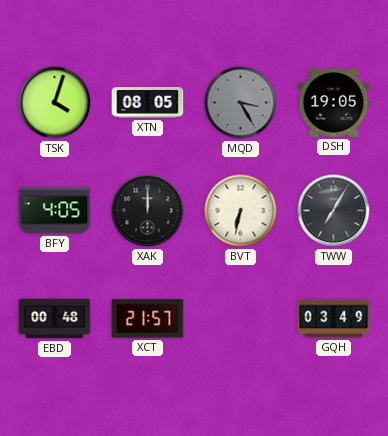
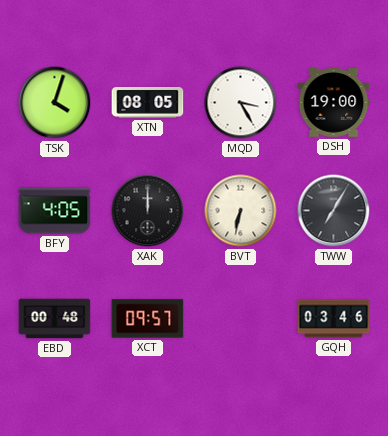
MQD dial: grey -> white (241, 103)
DSH: 19:05 -> 19:00 (334, 103)
XCT: 21:57 -> 09:57 (148, 319)
GQH: 03:49 -> 03:46 (334, 319)
